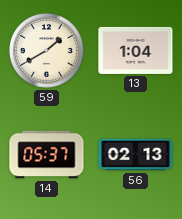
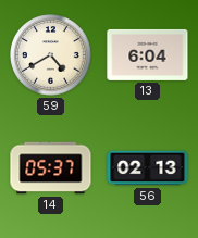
59: 1:40 -> 4:40 (51, 55)
13: 1:04 -> 6:04 (148, 54)
